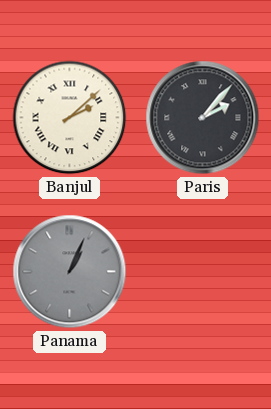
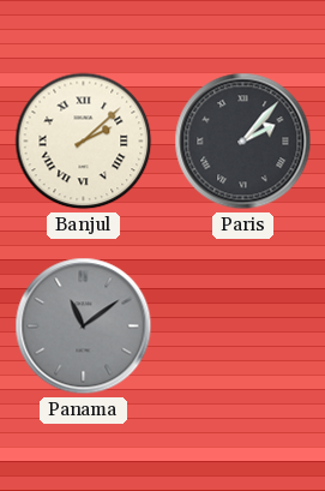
Panama: 1:04 -> 11:09 (84, 327)
